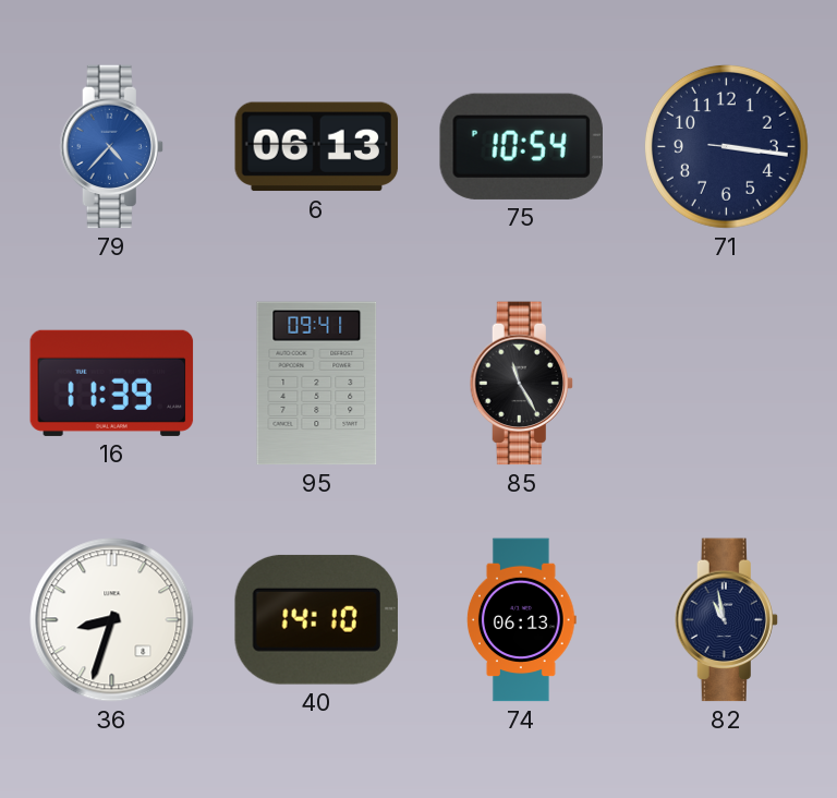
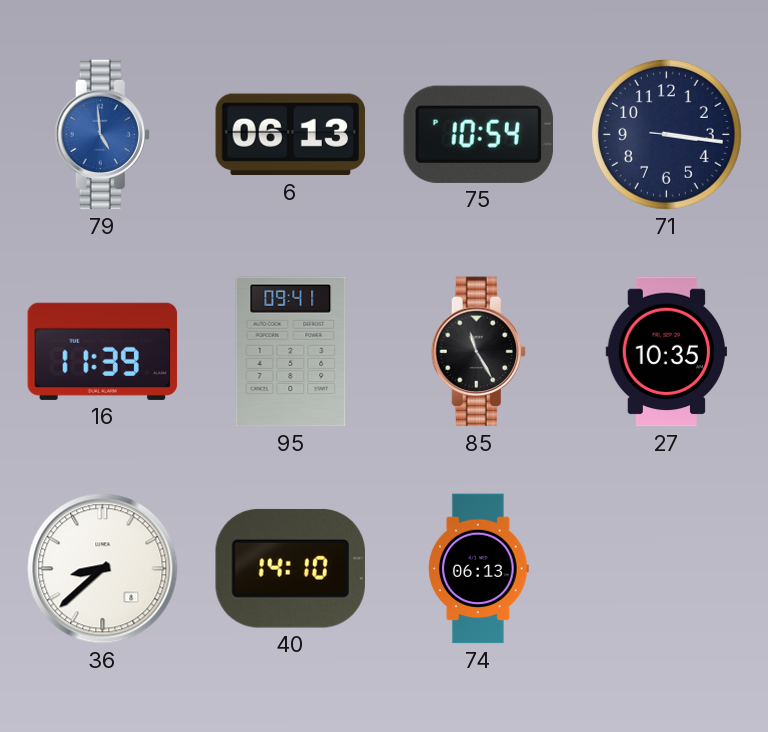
79: 4:37 -> 4:59 (102, 135)
27: none -> 10:35 (667, 352)
36: 8:33 -> 8:38 (103, 569)
82: 10:58 -> none (726, 620)
